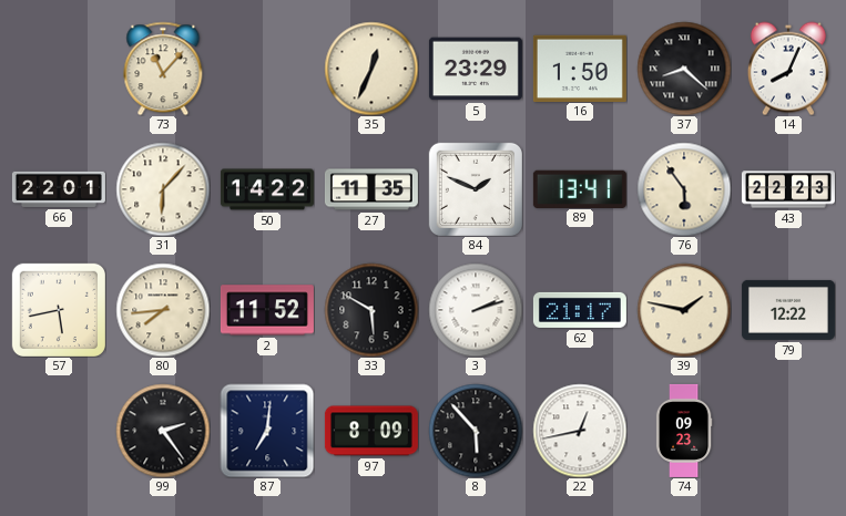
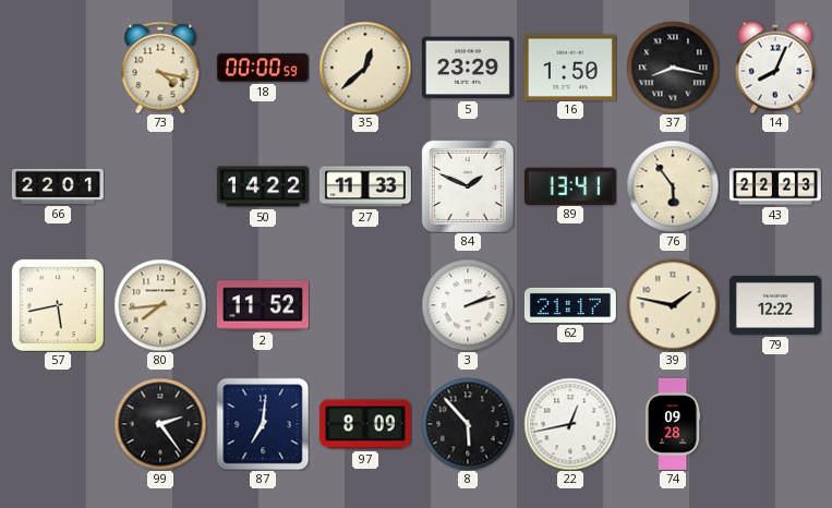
73: 11:07 -> 4:17 (160, 68)
18: none -> 00:00 (263, 68)
35: 12:34 -> 12:38 (365, 68)
37: 8:22 -> 8:17 (673, 68)
31: 6:07 -> none (163, 189)
27: 11:35 -> 11:33 (365, 186)
33: 5:50 -> none (371, 310)
74: 09:23 -> 09:28 (673, 424)
